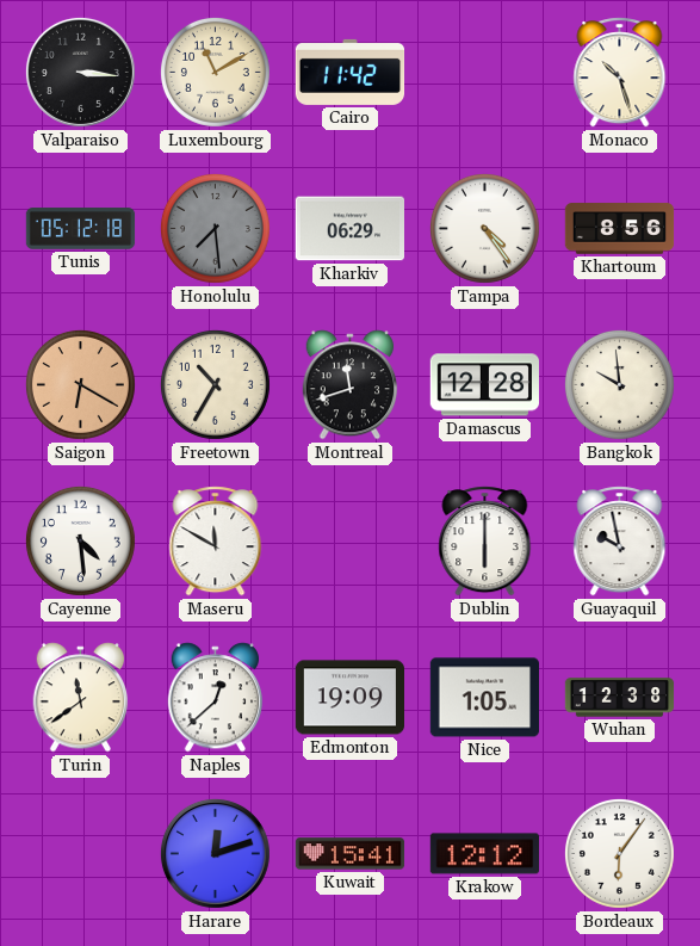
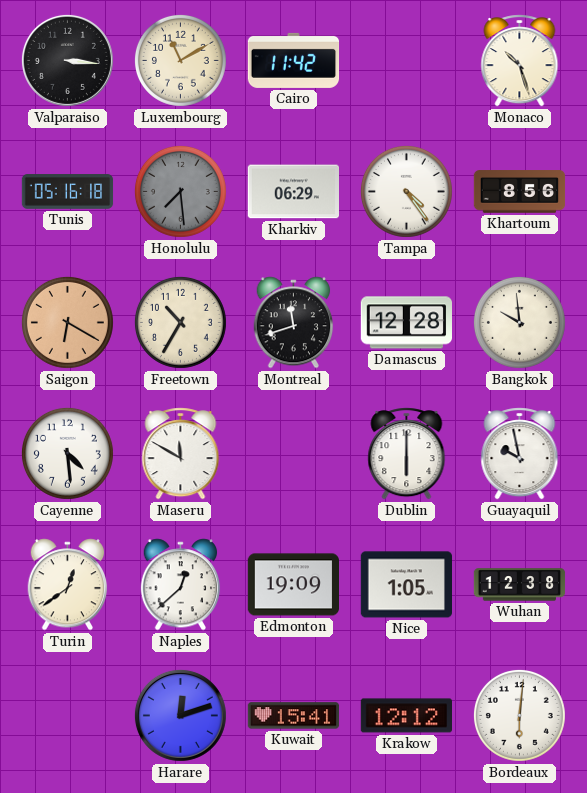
Tunis: 05:12 -> 05:16 (68, 192)
Turin: 11:39 -> 12:39 (68, 585)
Bordeaux: 6:06 -> 6:01 (519, 715)
